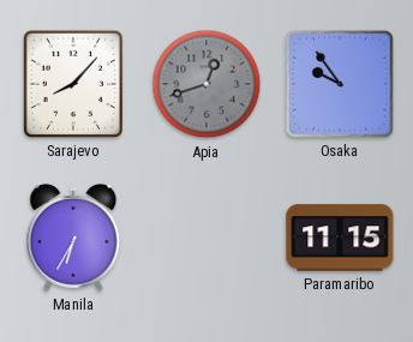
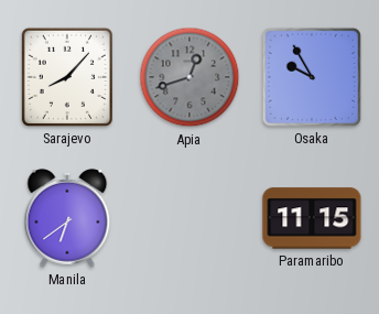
Osaka: 9:54 -> 9:55 (312, 77)
Manila: 6:35 -> 6:39 (67, 218)
